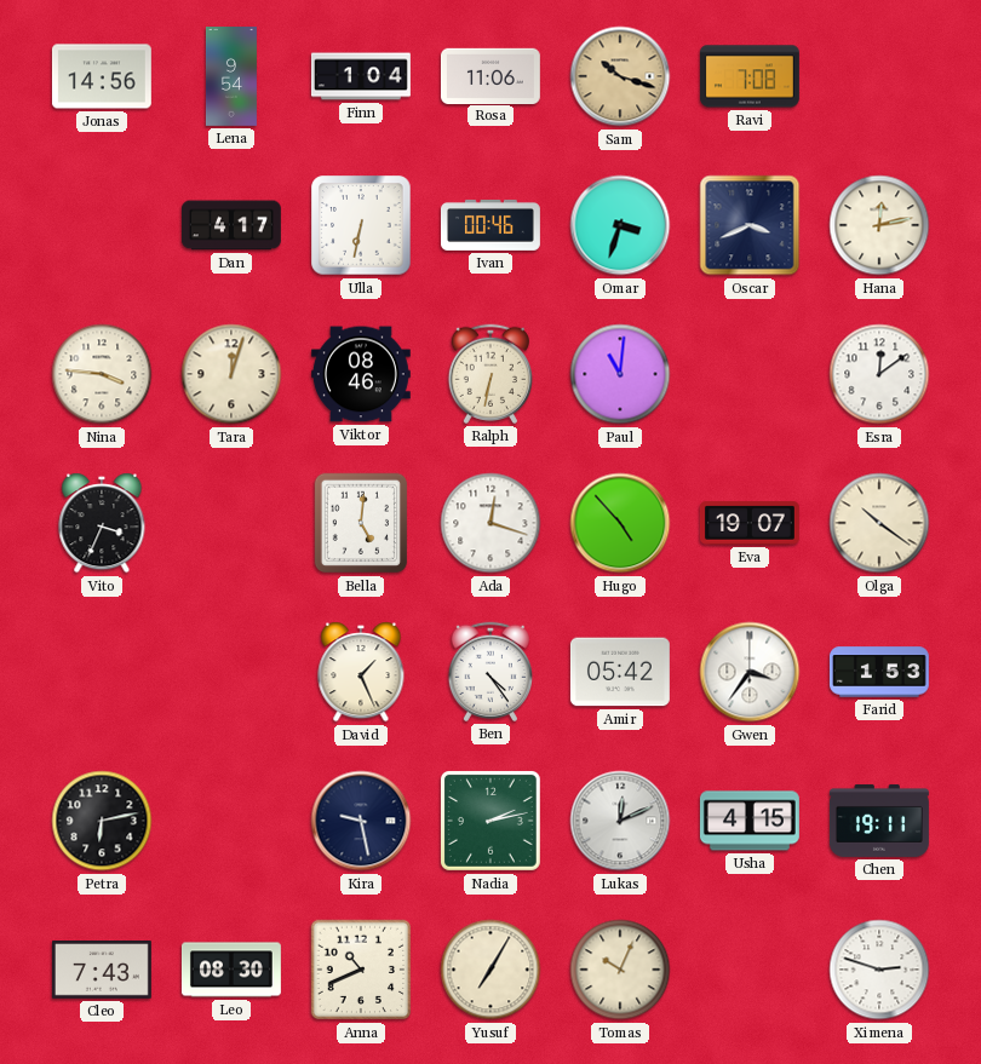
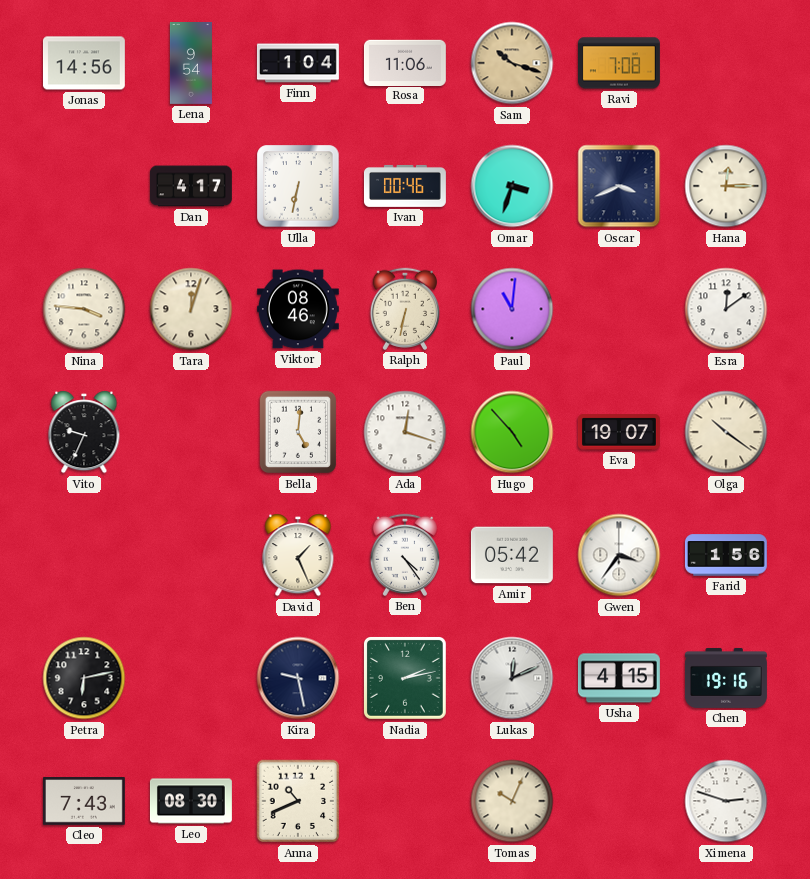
Hana: 12:13 -> 12:15 (726, 186)
Vito: 3:34 -> 9:34 (84, 432)
Farid: 1:53 -> 1:56 (726, 555)
Chen: 19:11 -> 19:16 (726, 678)
Yusuf: 7:05 -> none (490, 970)
